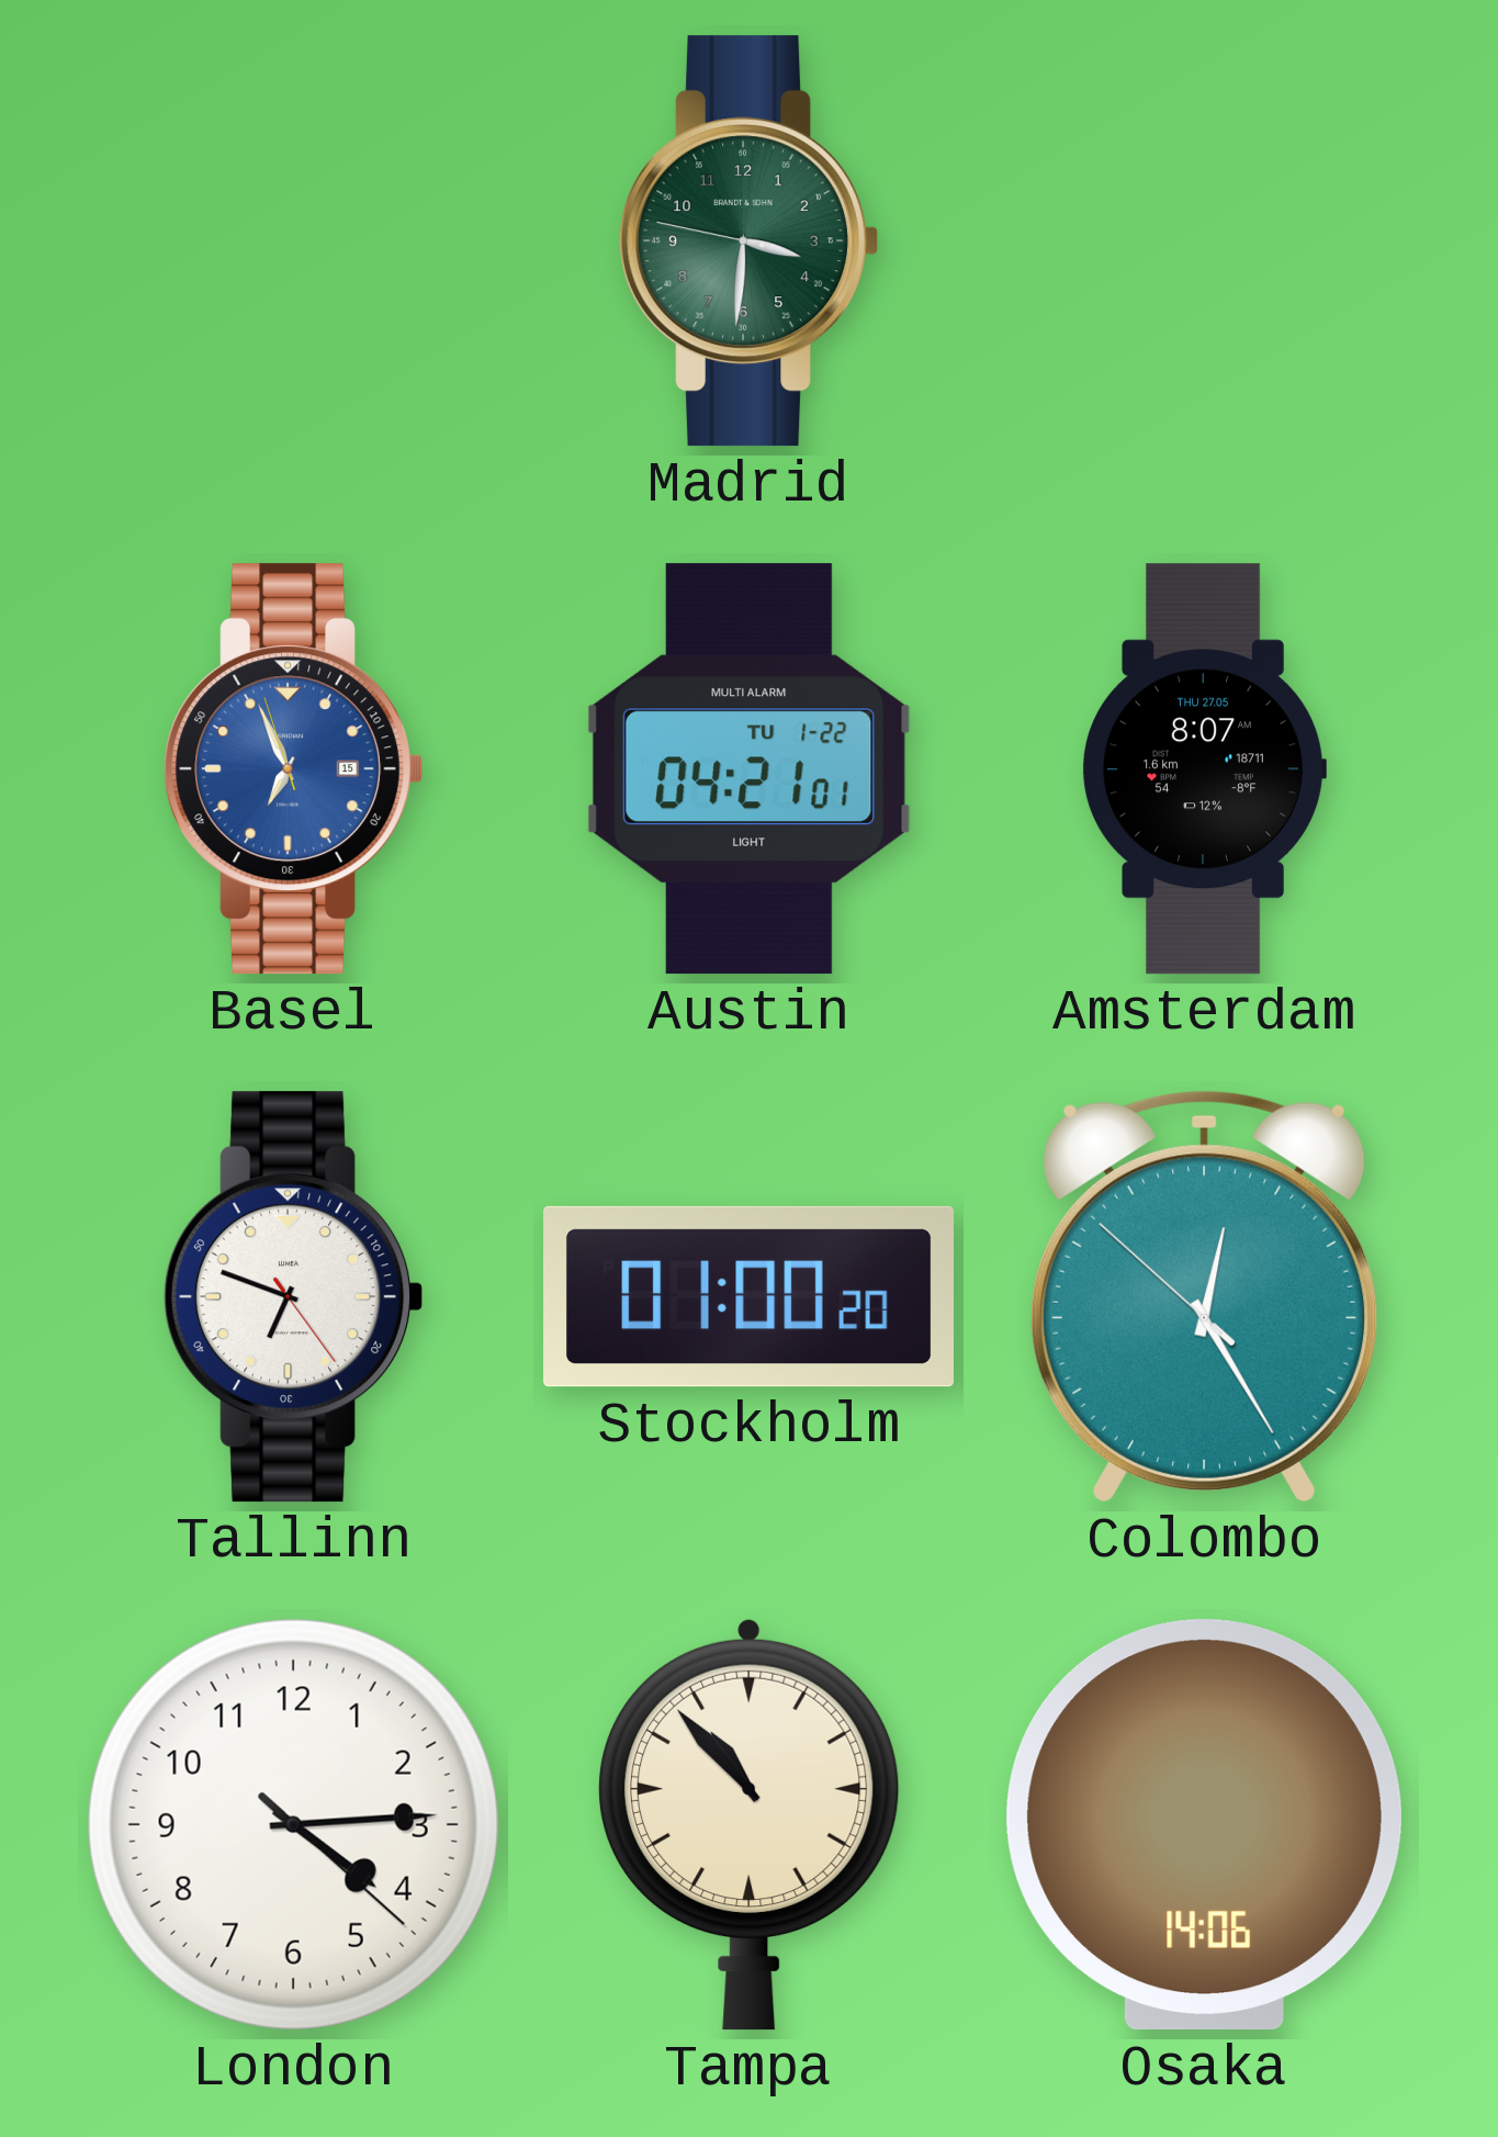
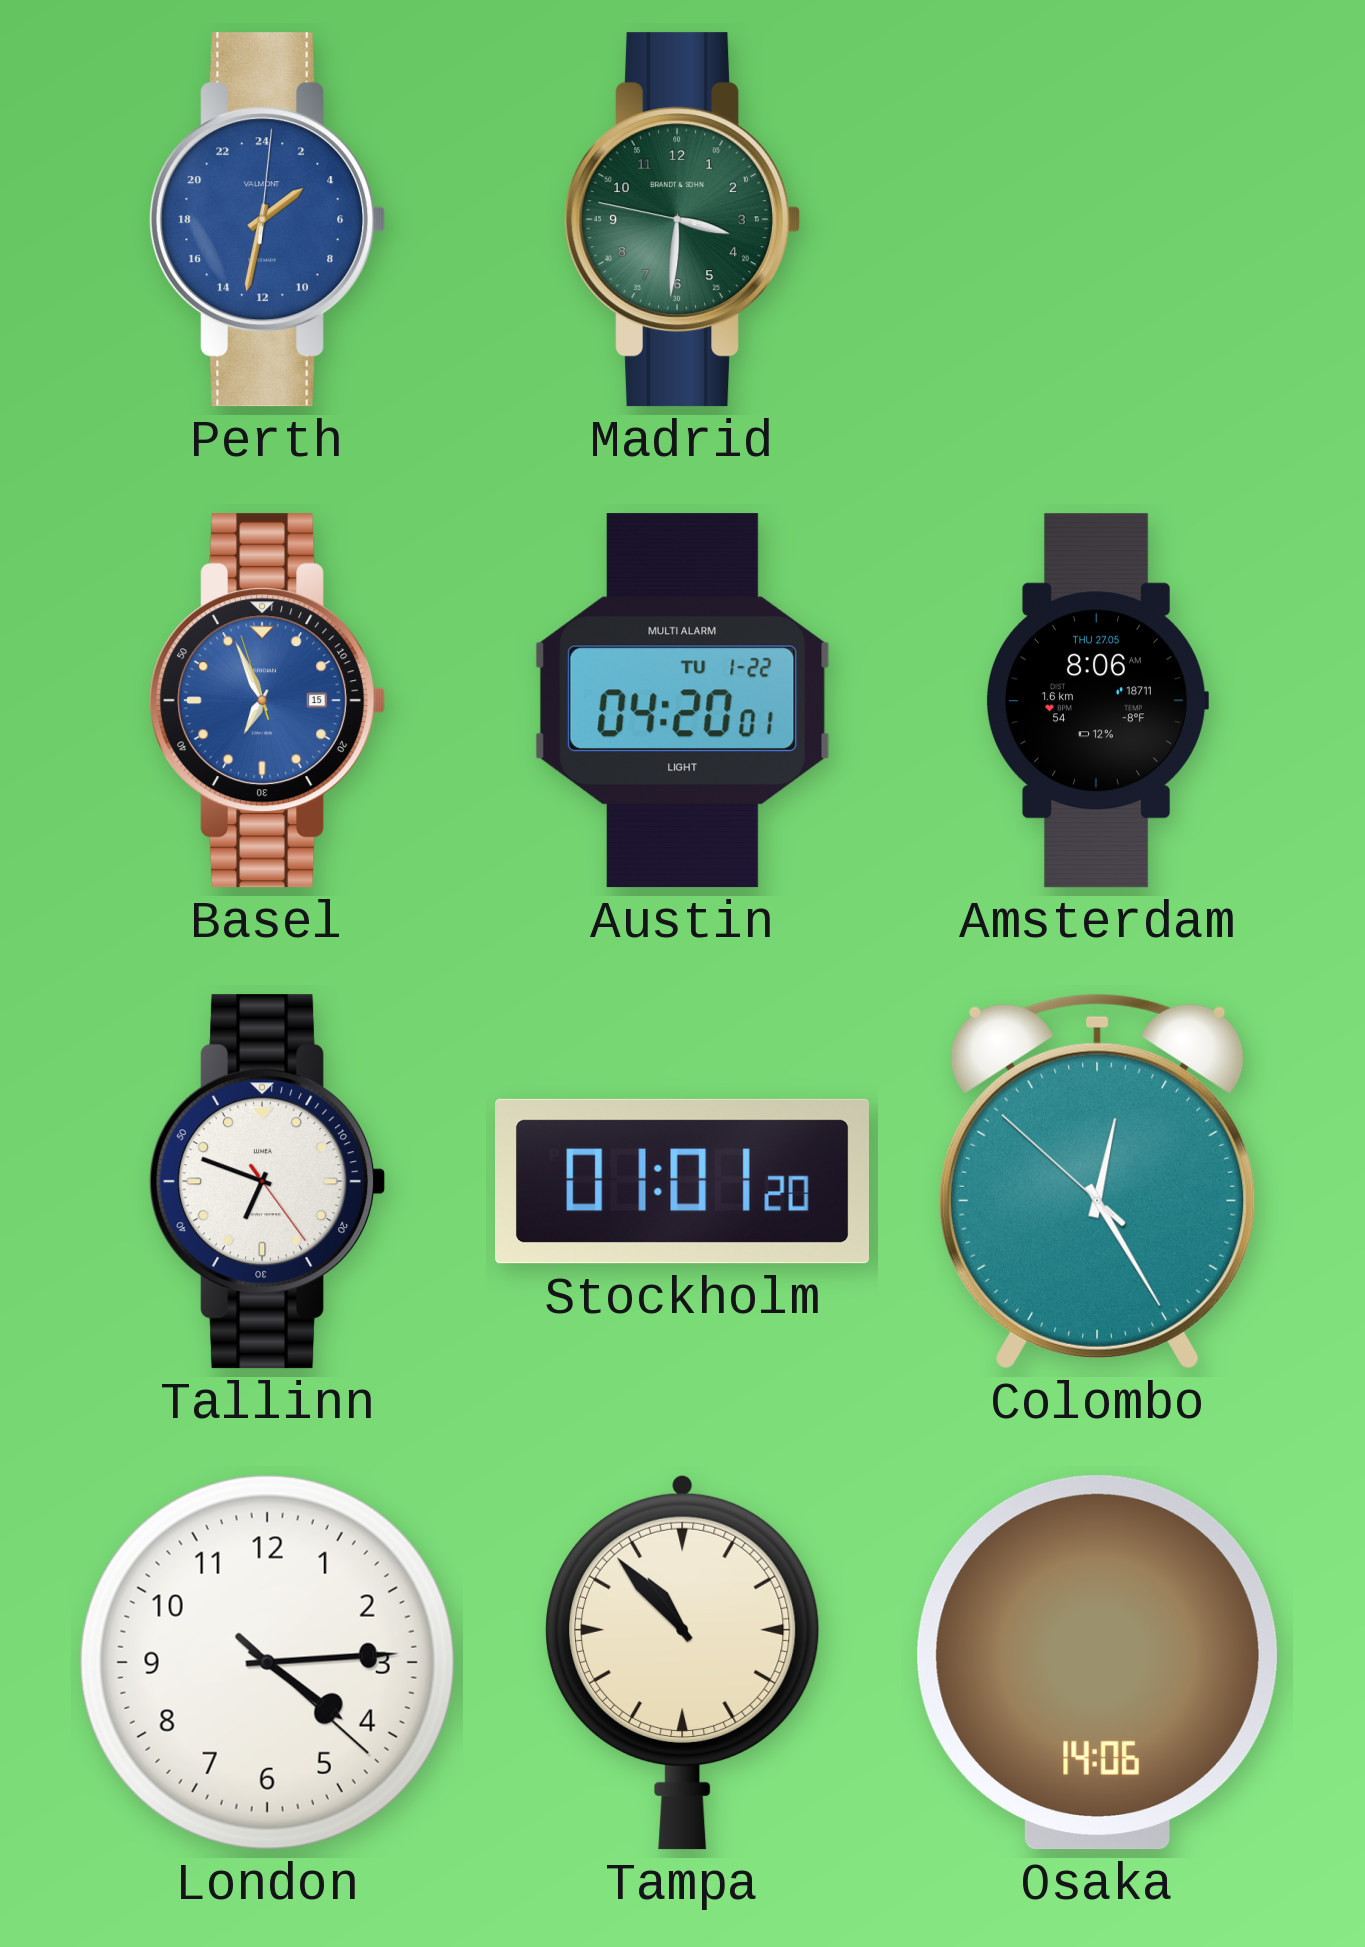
Perth: none -> 3:32 (267, 220)
Austin: 04:21 -> 04:20 (682, 701)
Amsterdam: 8:07 -> 8:06 (1097, 701)
Stockholm: 01:00 -> 01:01 (682, 1181)
